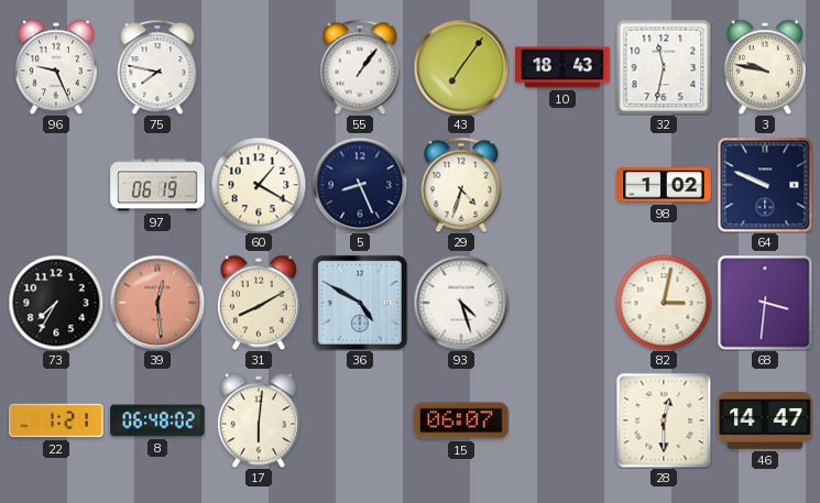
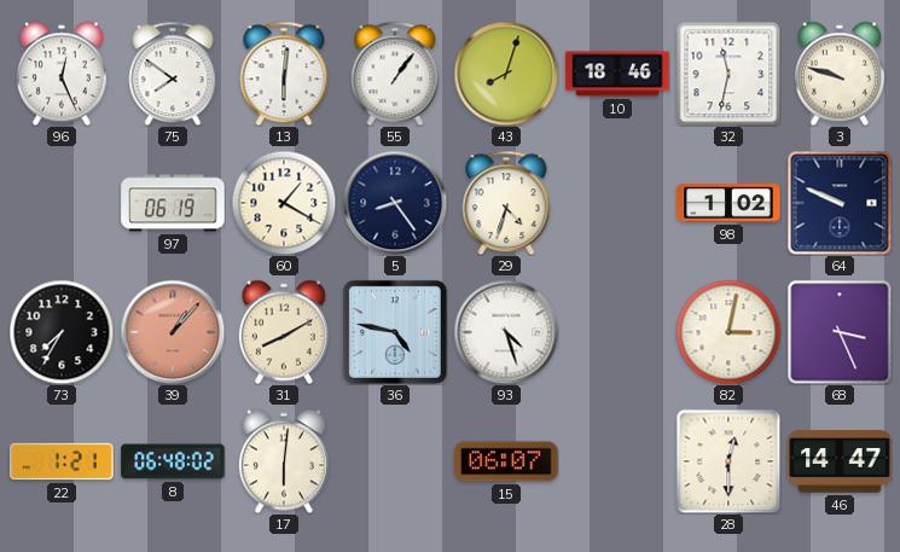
96: 9:26 -> 12:26 (62, 74)
75: 7:47 -> 7:51 (173, 74)
13: none -> 6:01 (284, 74)
43: 7:06 -> 8:03 (506, 74)
10: 18:43 -> 18:46 (617, 74)
3: 9:47 -> 9:48 (840, 74)
5: 8:26 -> 8:24 (395, 203)
39: 12:29 -> 1:07 (173, 332)
36: 4:50 -> 4:47 (395, 332)
68: 3:31 -> 3:26 (840, 332)
